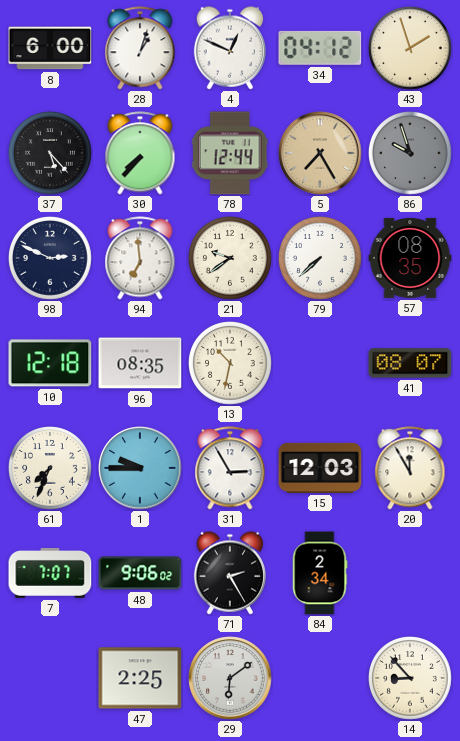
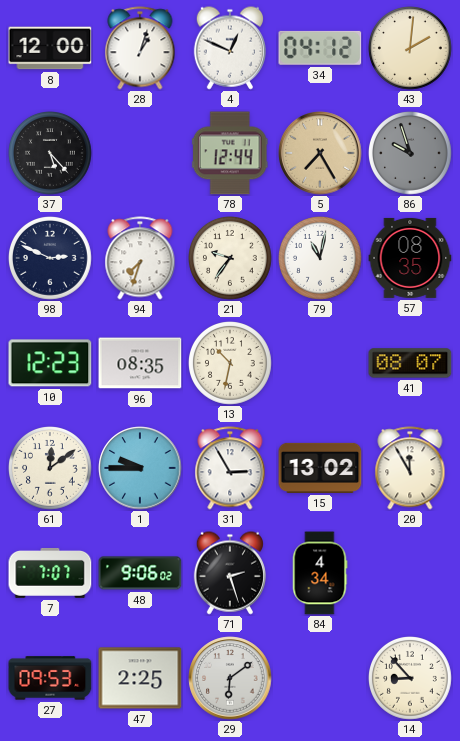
8: 6:00 -> 12:00 (50, 48)
43: 1:57 -> 2:01 (411, 49)
30: 7:37 -> none (140, 153)
94: 6:59 -> 7:33 (140, 258)
21: 9:39 -> 9:36 (231, 259)
79: 7:38 -> 11:02 (321, 259)
10: 12:18 -> 12:23 (50, 363)
61: 7:34 -> 12:09 (51, 469)
15: 12:03 -> 13:02 (320, 468)
71: 2:25 -> 2:27 (229, 573)
84: 2:34 -> 4:34 (320, 573)
27: none -> 09:53 (50, 678)
